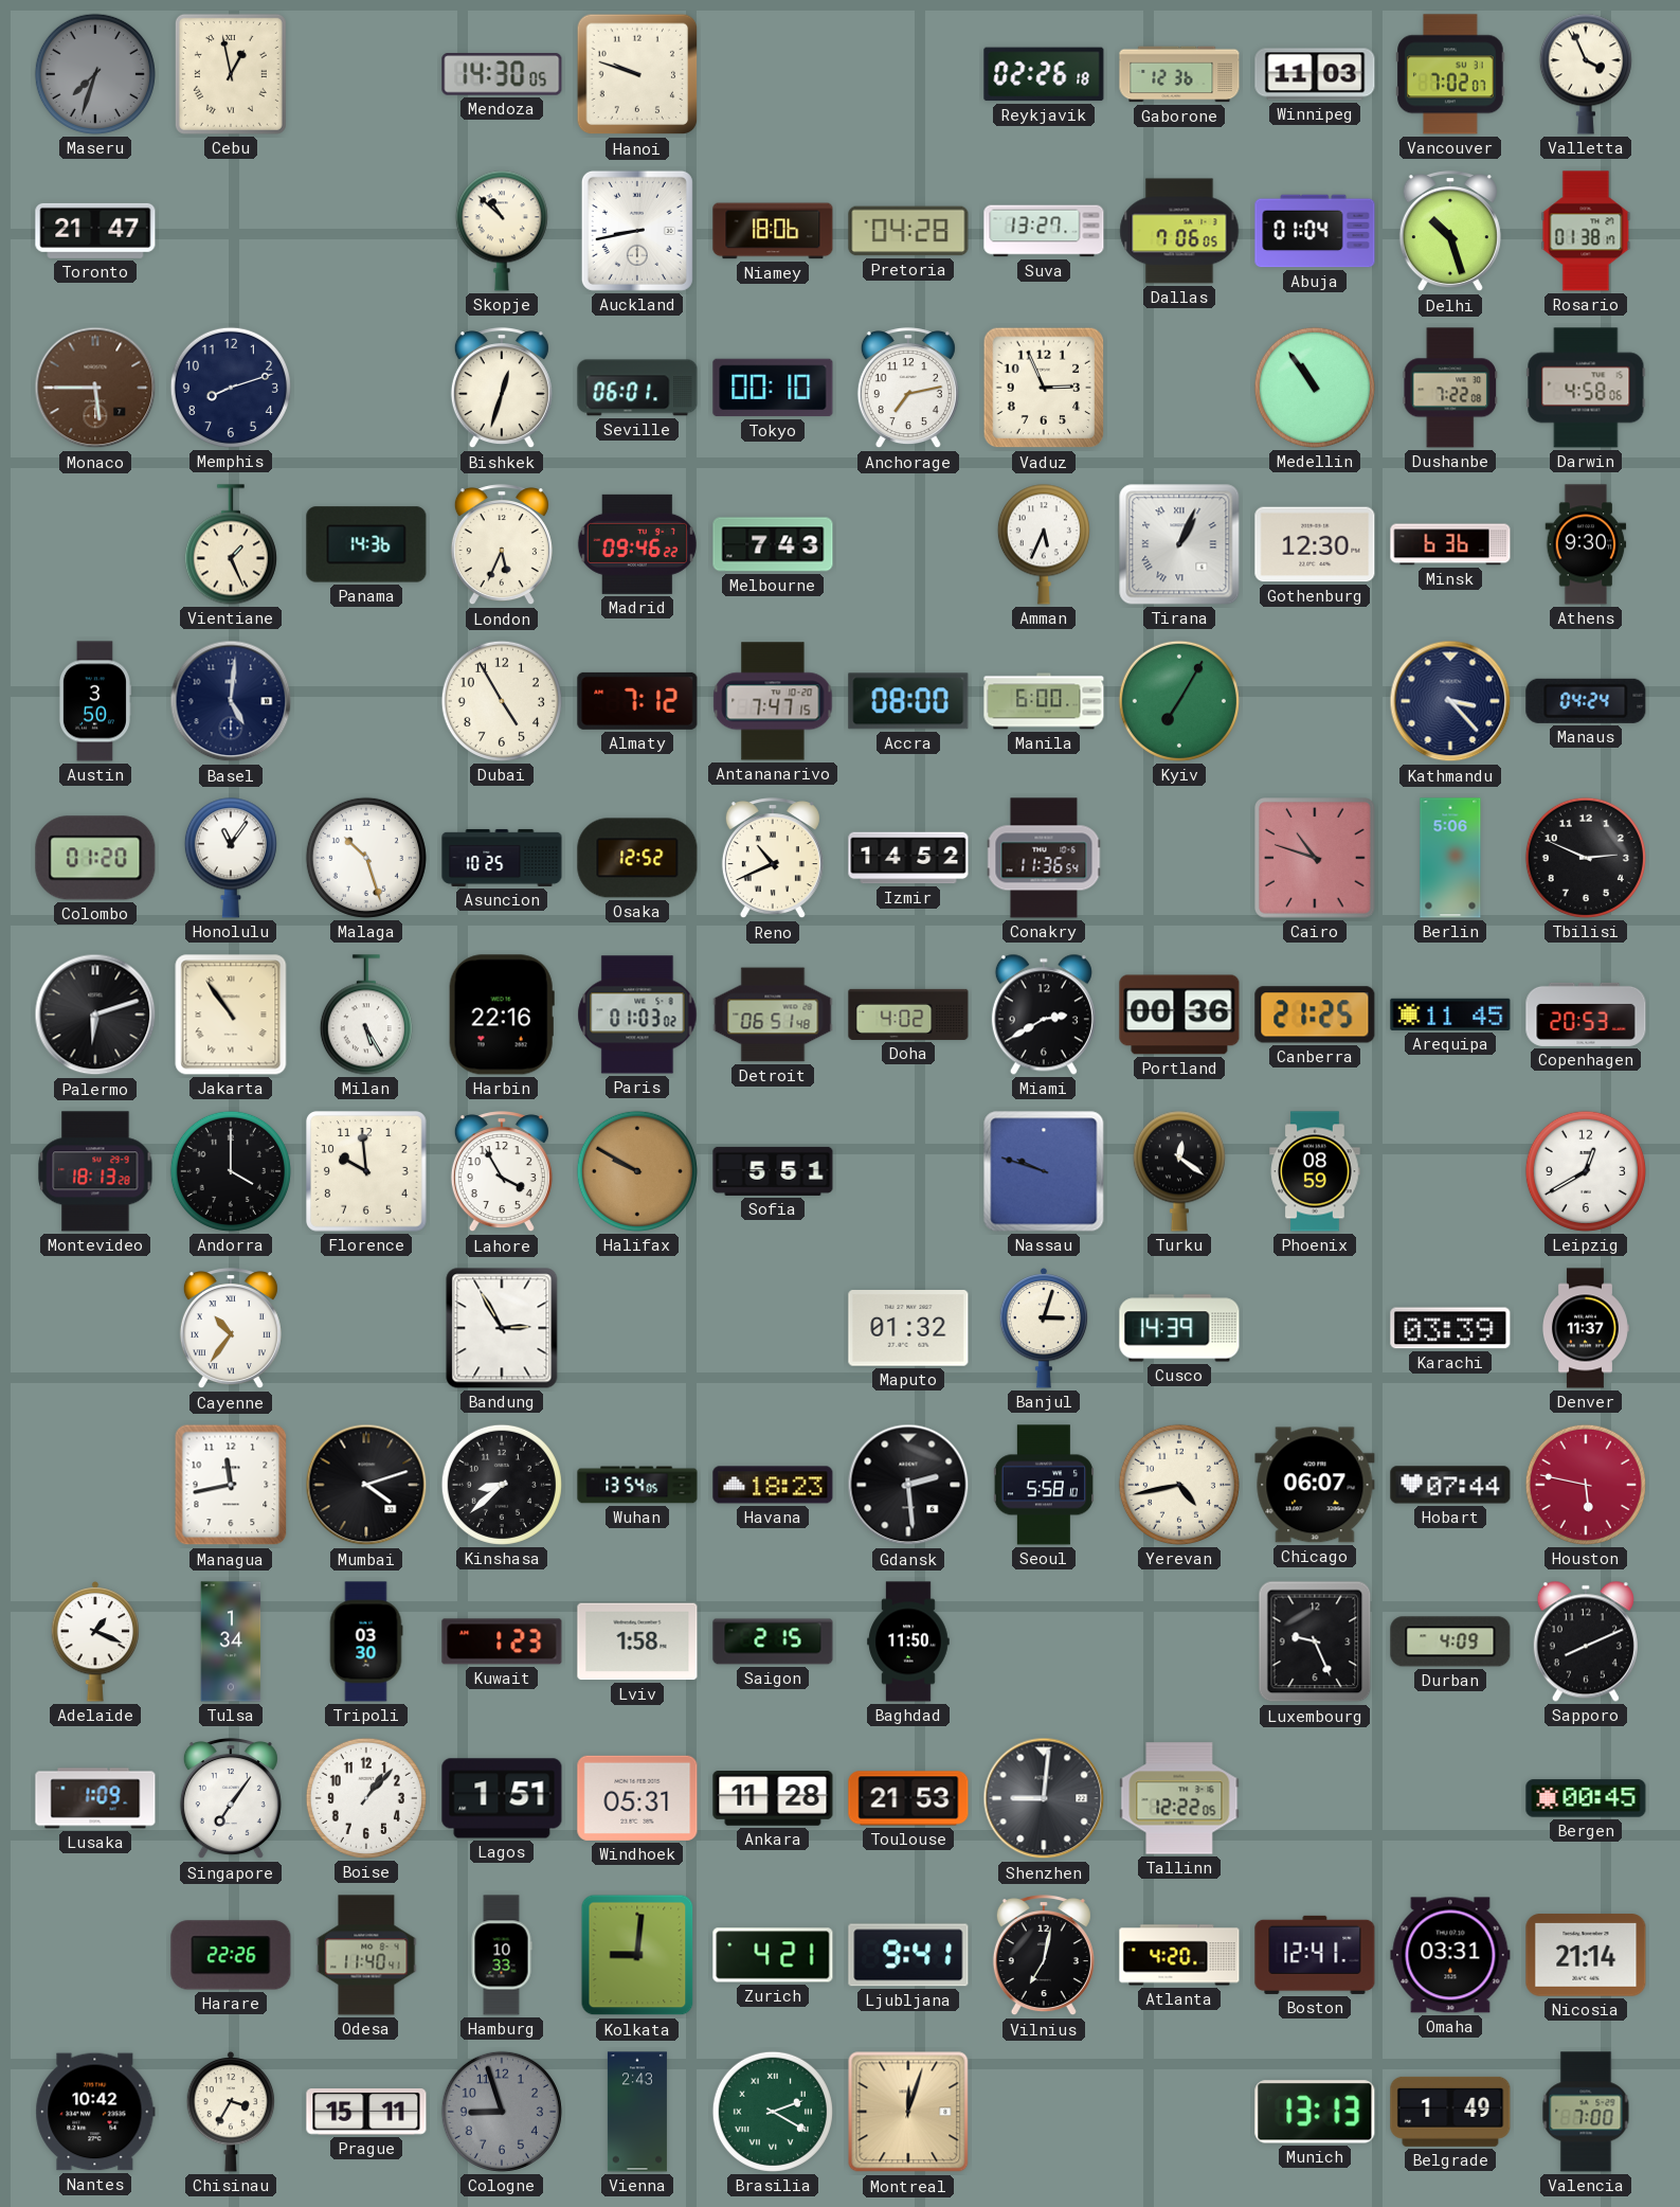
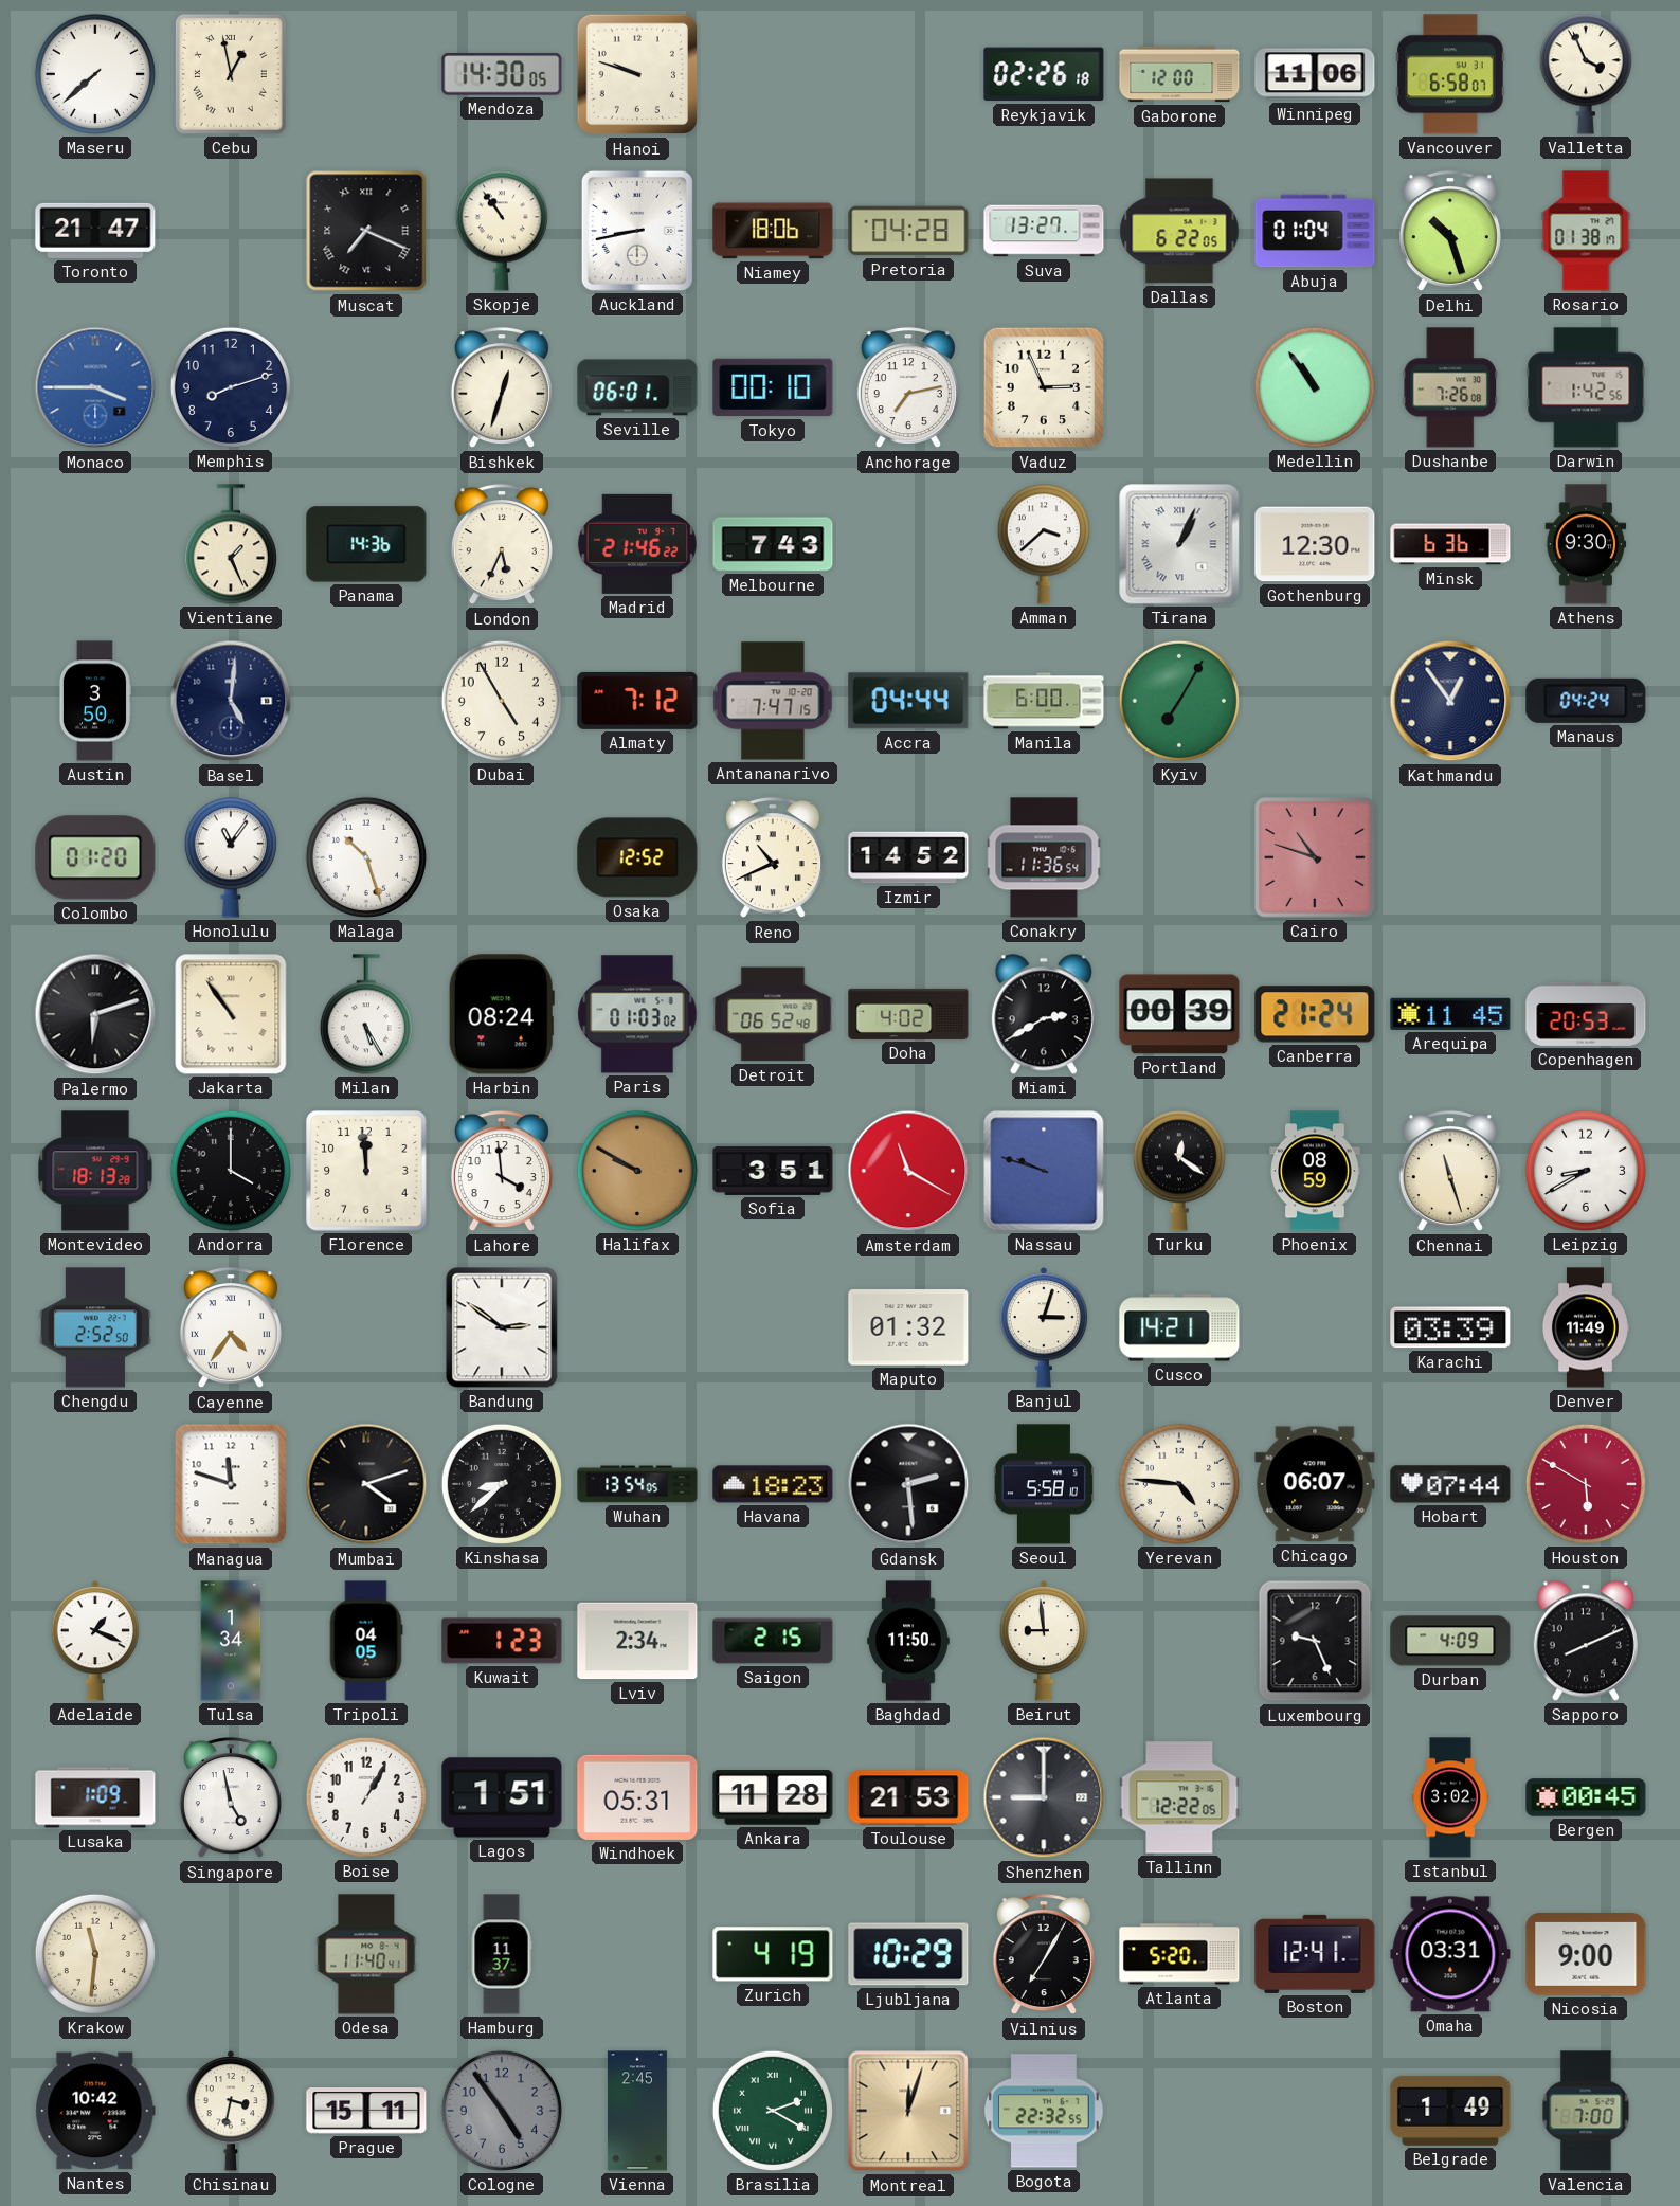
Maseru: 7:33 -> 7:38 (95, 74)
Maseru dial: grey -> white (95, 74)
Gaborone: 12:36 -> 12:00 (1179, 74)
Winnipeg: 11:03 -> 11:06 (1315, 74)
Vancouver: 7:02 -> 6:58 (1450, 74)
Muscat: none -> 7:19 (366, 231)
Skopje: 10:52 -> 10:54 (502, 231)
Dallas: 7:06 -> 6:22 (1179, 231)
Monaco: 5:45 -> 3:45 (95, 387)
Monaco dial: brown -> blue (95, 387)
Dushanbe: 7:22 -> 7:26 (1450, 387)
Darwin: 4:58 -> 1:42 (1586, 387)
Madrid: 09:46 -> 21:46 (637, 544)
Amman: 5:34 -> 3:38 (1044, 544)
Accra: 08:00 -> 04:44 (908, 701)
Kathmandu: 3:23 -> 12:54 (1450, 701)
Asuncion: 10:25 -> none (502, 858)
Berlin: 5:06 -> none (1450, 858)
Tbilisi: 2:49 -> none (1586, 858)
Harbin: 22:16 -> 08:24 (502, 1014)
Detroit: 06:51 -> 06:52 (773, 1014)
Portland: 00:36 -> 00:39 (1179, 1014)
Canberra: 21:25 -> 21:24 (1315, 1014)
Florence: 9:59 -> 11:59 (367, 1172)
Lahore: 3:55 -> 3:59 (502, 1172)
Sofia: 5:51 -> 3:51 (773, 1171)
Amsterdam: none -> 11:20 (908, 1171)
Chennai: none -> 11:27 (1450, 1172)
Leipzig: 12:40 -> 8:40 (1586, 1171)
Chengdu: none -> 2:52 (95, 1327)
Cayenne: 10:36 -> 4:36 (231, 1328)
Bandung: 2:55 -> 2:51 (502, 1327)
Cusco: 14:39 -> 14:21 (1179, 1327)
Denver: 11:37 -> 11:49 (1585, 1327)
Managua: 11:43 -> 11:48 (231, 1484)
Yerevan: 4:43 -> 4:46 (1179, 1484)
Houston: 5:47 -> 5:50 (1586, 1484)
Tripoli: 03:30 -> 04:05 (366, 1641)
Lviv: 1:58 -> 2:34 (637, 1641)
Beirut: none -> 8:59 (1044, 1642)
Singapore: 7:06 -> 4:58 (231, 1798)
Boise: 1:07 -> 1:05 (366, 1797)
Shenzhen: 9:01 -> 9:00 (1044, 1797)
Istanbul: none -> 3:02 (1451, 1797)
Krakow: none -> 11:31 (95, 1954)
Harare: 22:26 -> none (231, 1955)
Hamburg: 10:33 -> 11:37 (502, 1954)
Kolkata: 9:01 -> none (637, 1955)
Zurich: 4:21 -> 4:19 (773, 1954)
Ljubljana: 9:41 -> 10:29 (908, 1954)
Vilnius: 7:02 -> 7:05 (1044, 1955)
Atlanta: 4:20 -> 5:20 (1179, 1954)
Nicosia: 21:14 -> 9:00 (1586, 1954)
Chisinau: 3:35 -> 3:32 (231, 2112)
Cologne: 8:57 -> 4:54 (502, 2111)
Vienna: 2:43 -> 2:45 (637, 2111)
Bogota: none -> 22:32 (1045, 2111)
Munich: 13:13 -> none (1315, 2112)
